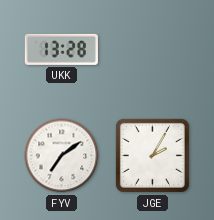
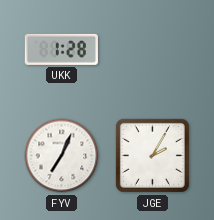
UKK: 13:28 -> 1:28 (61, 49)
FYV: 7:09 -> 7:04 (62, 156)
